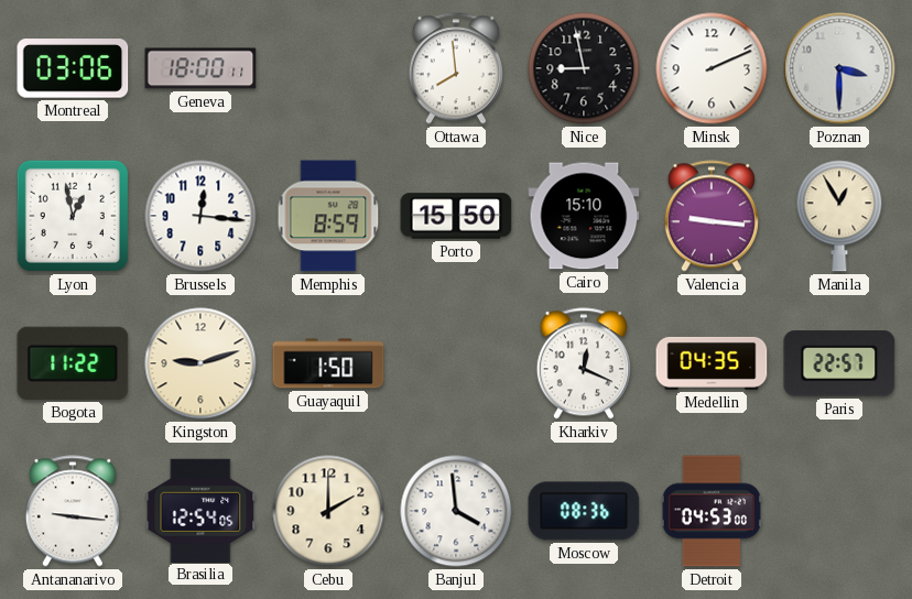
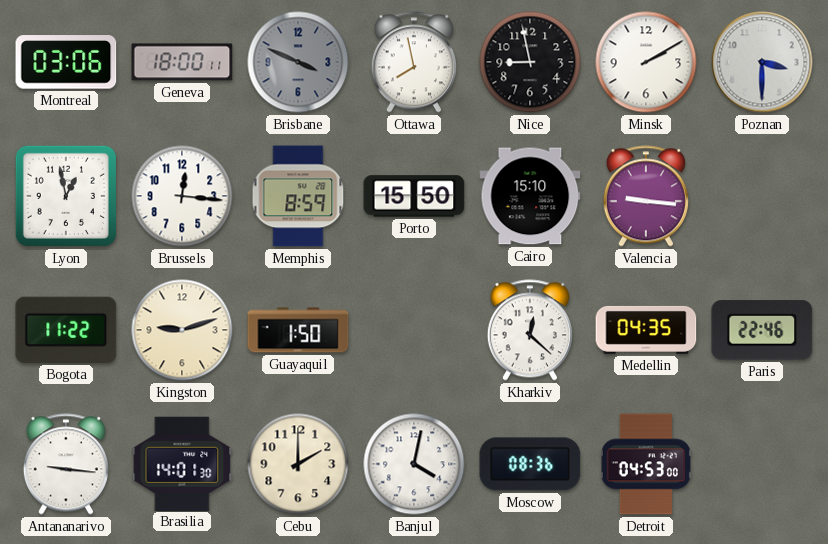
Brisbane: none -> 3:49 (298, 62)
Ottawa: 7:59 -> 7:58 (414, 62)
Minsk: 2:11 -> 2:10 (646, 62)
Manila: 12:55 -> none (839, 216)
Kharkiv: 12:19 -> 12:22 (530, 330)
Paris: 22:57 -> 22:46 (762, 330)
Brasilia: 12:54 -> 14:01 (182, 463)
Banjul: 3:59 -> 4:02 (414, 464)
